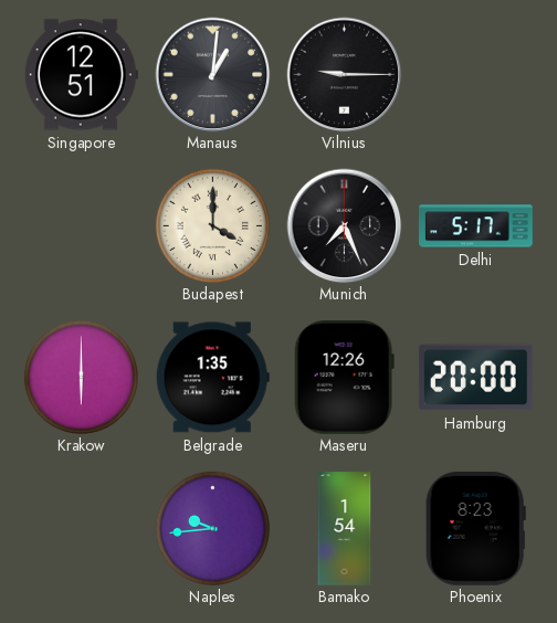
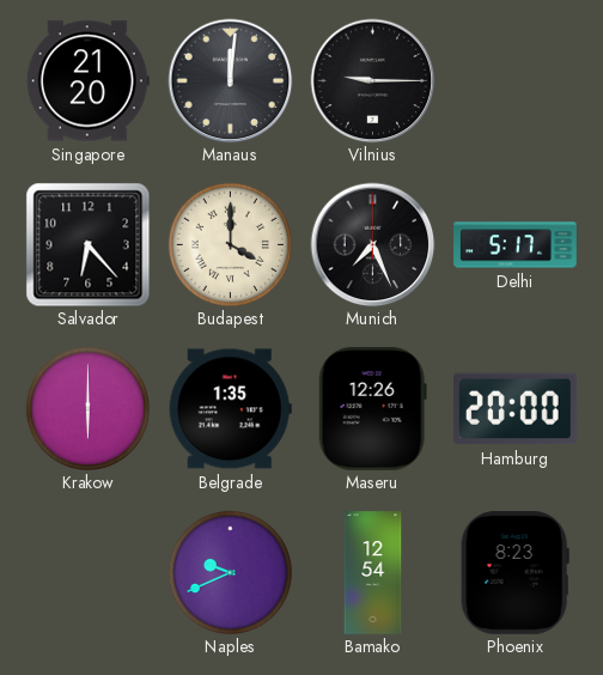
Singapore: 12:51 -> 21:20 (87, 81)
Manaus: 1:01 -> 12:01 (230, 80)
Salvador: none -> 6:23 (87, 244)
Naples: 9:44 -> 9:41 (230, 572)
Bamako: 1:54 -> 12:54 (373, 573)
